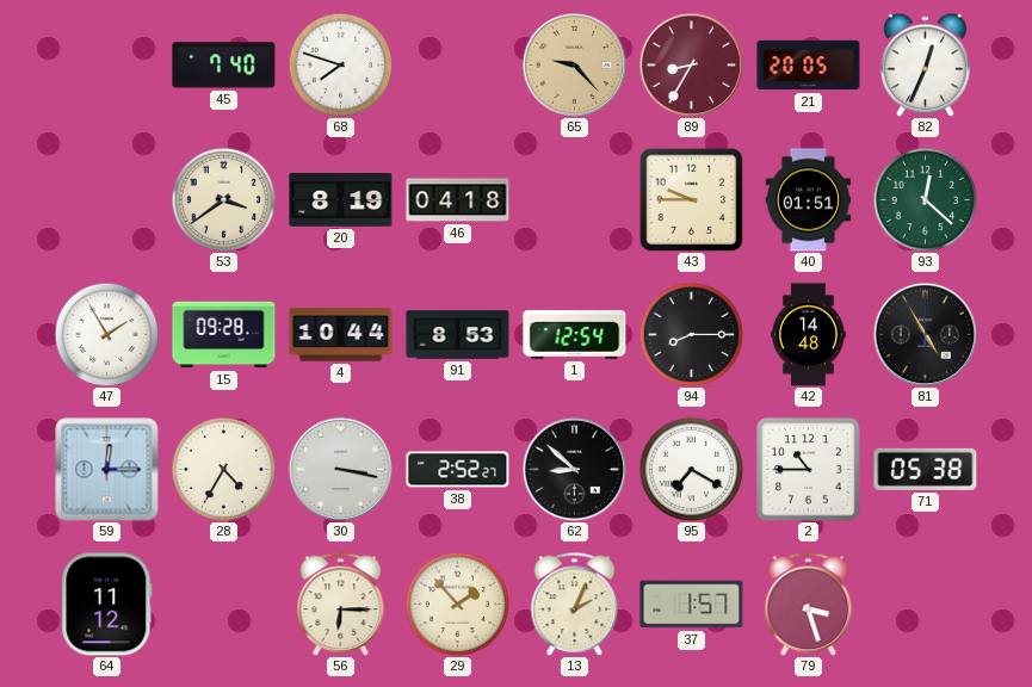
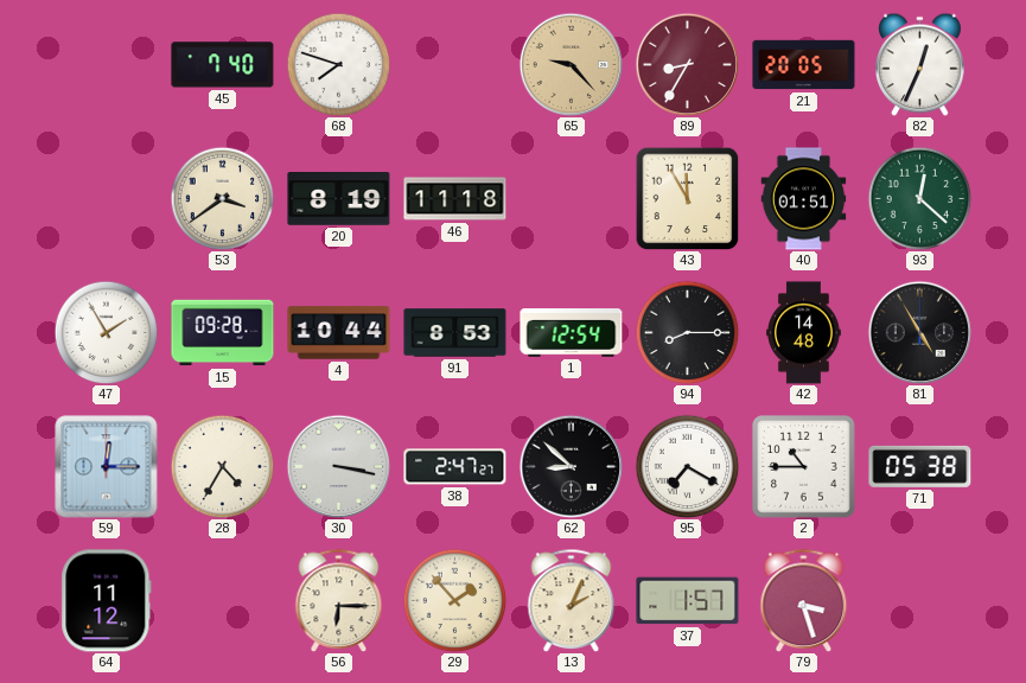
46: 04:18 -> 11:18 (455, 199)
43: 9:45 -> 11:55 (687, 198)
38: 2:52 -> 2:47 (455, 467)
